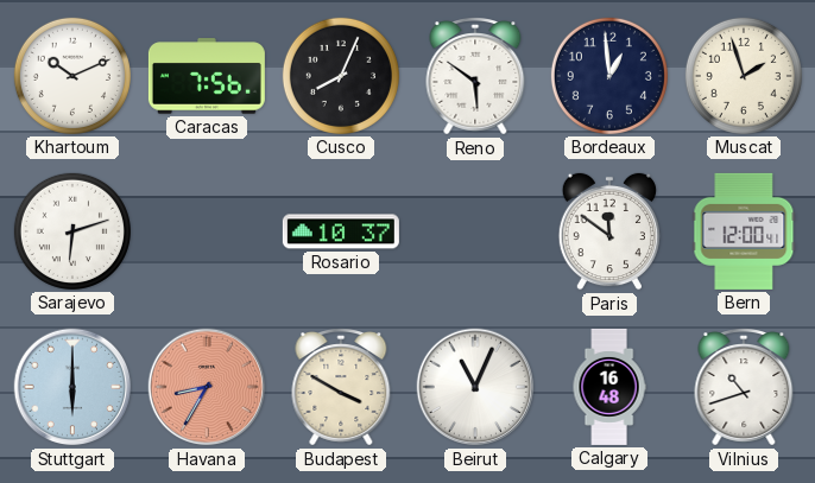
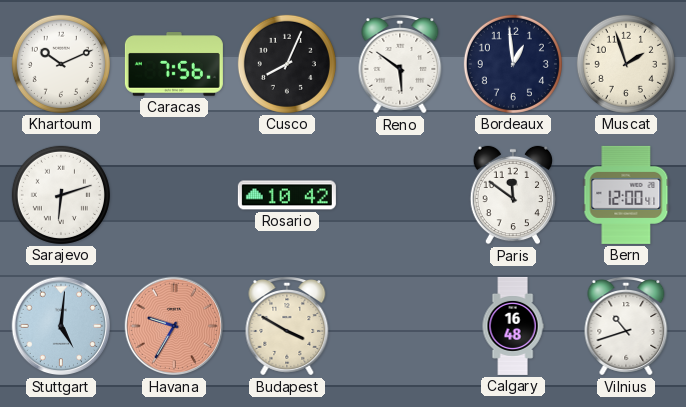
Rosario: 10:37 -> 10:42 (287, 195)
Stuttgart: 6:00 -> 5:01 (61, 326)
Havana: 8:35 -> 9:35 (174, 326)
Beirut: 11:04 -> none (475, 387)
